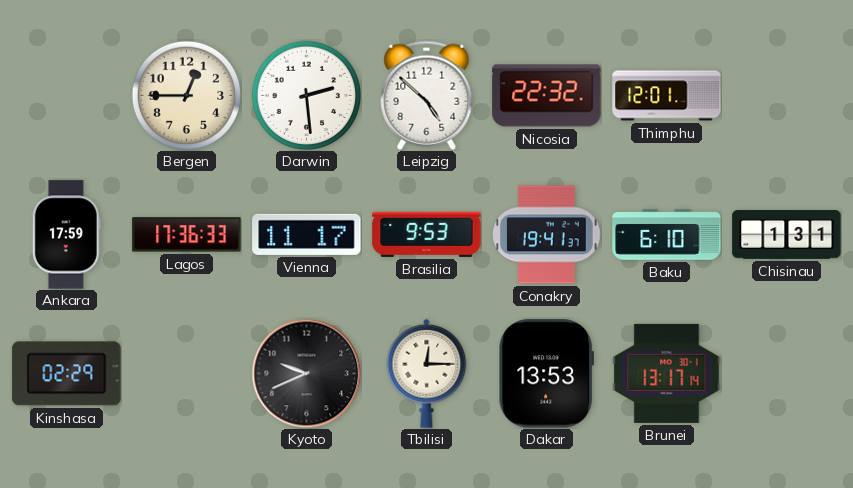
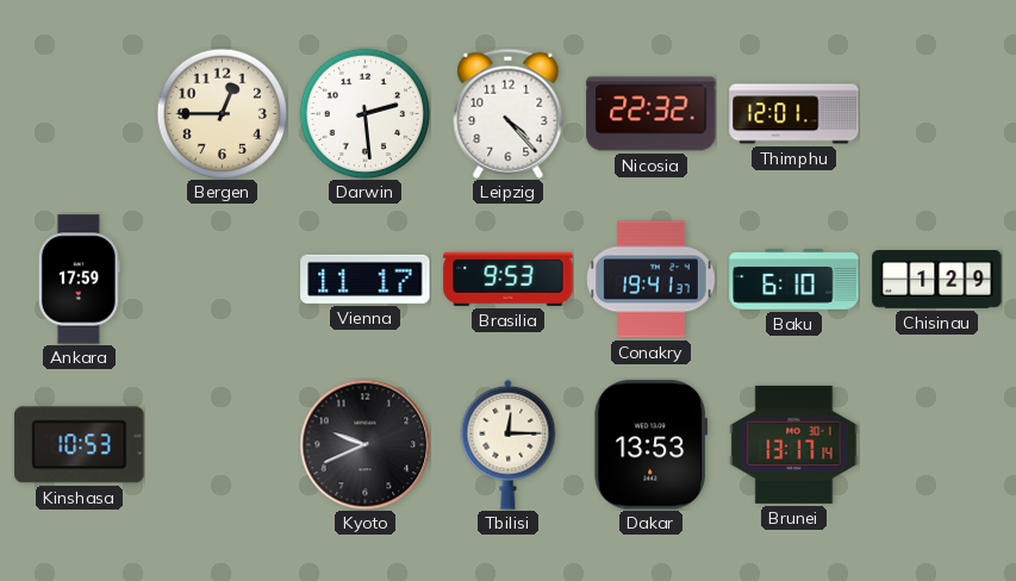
Leipzig: 4:52 -> 4:23 (509, 113)
Lagos: 17:36 -> none (187, 235)
Chisinau: 1:31 -> 1:29 (937, 280)
Kinshasa: 02:29 -> 10:53 (80, 445)
